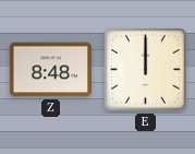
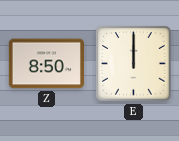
Z: 8:48 -> 8:50 (46, 64)
